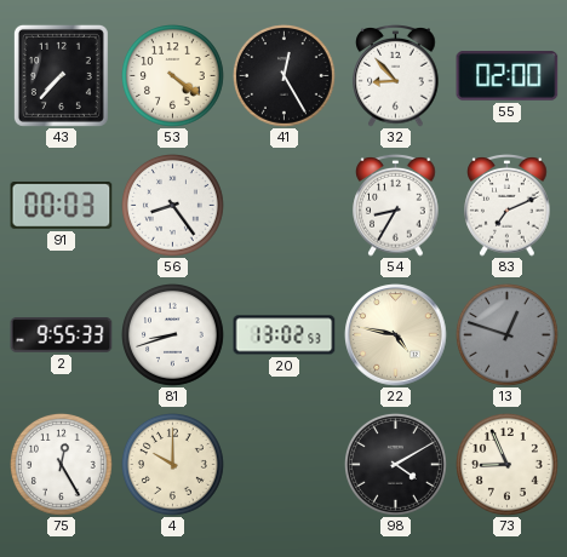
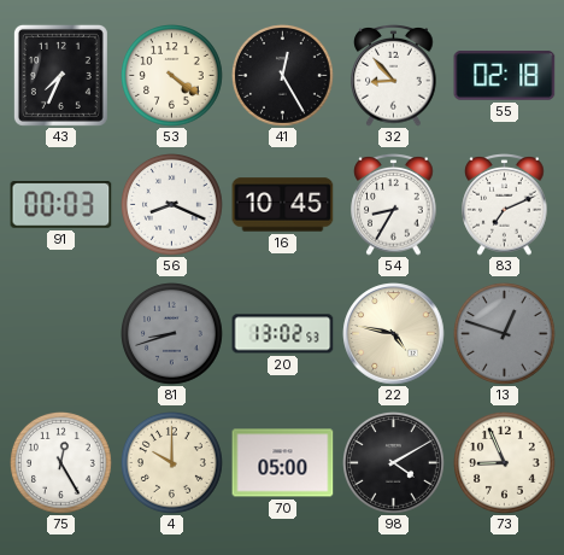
43: 7:37 -> 7:34 (60, 75)
55: 02:00 -> 02:18 (505, 76)
56: 8:24 -> 8:19 (172, 205)
16: none -> 10:45 (283, 205)
2: 9:55 -> none (62, 335)
81 dial: white -> grey (172, 334)
70: none -> 05:00 (283, 463)
